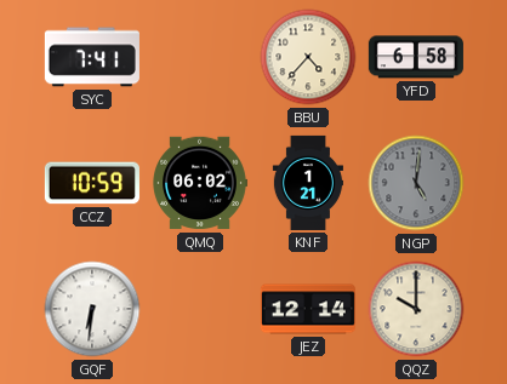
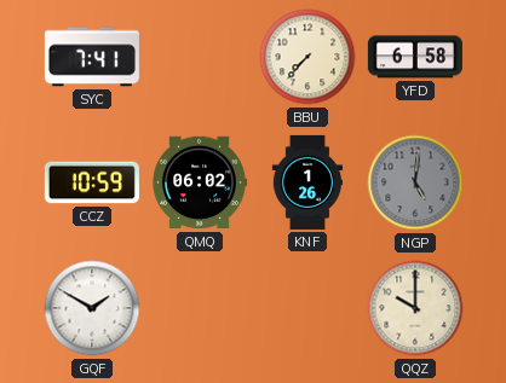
BBU: 4:37 -> 7:37 (307, 57)
KNF: 1:21 -> 1:26 (306, 182)
GQF: 6:31 -> 1:50 (92, 308)
JEZ: 12:14 -> none (308, 309)
